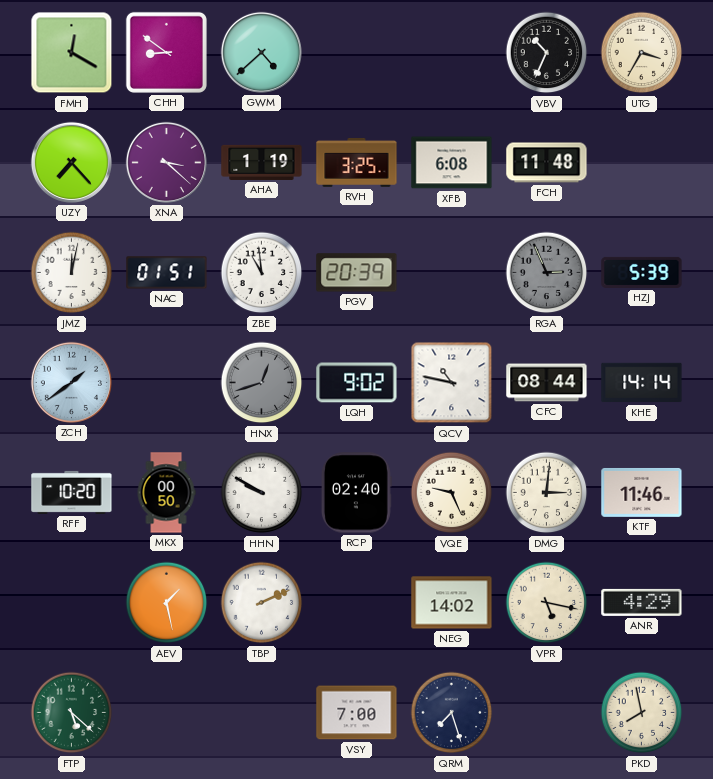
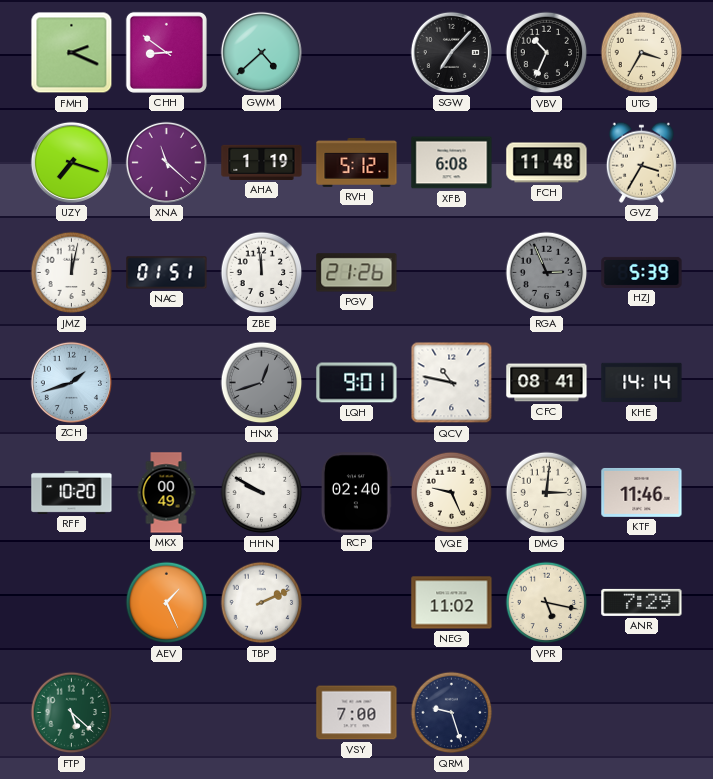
FMH: 12:20 -> 2:19 (72, 53)
SGW: none -> 7:07 (451, 52)
UZY: 7:23 -> 7:18 (71, 162)
XNA: 3:22 -> 11:22 (166, 162)
RVH: 3:25 -> 5:12 (357, 162)
GVZ: none -> 3:35 (641, 162)
ZBE: 10:59 -> 11:59 (262, 273)
PGV: 20:39 -> 21:26 (357, 273)
ZCH: 1:39 -> 1:42 (71, 382)
LQH: 9:02 -> 9:01 (357, 383)
CFC: 08:44 -> 08:41 (547, 383)
MKX: 00:50 -> 00:49 (166, 493)
AEV: 1:28 -> 1:26 (167, 603)
NEG: 14:02 -> 11:02 (452, 603)
ANR: 4:29 -> 7:29 (642, 602)
QRM: 7:27 -> 9:27 (452, 713)
PKD: 7:58 -> none (642, 713)
